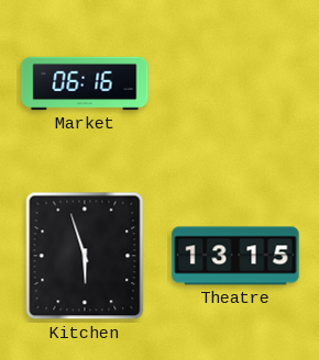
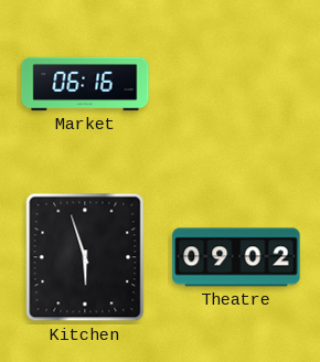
Theatre: 13:15 -> 09:02 (236, 257)
